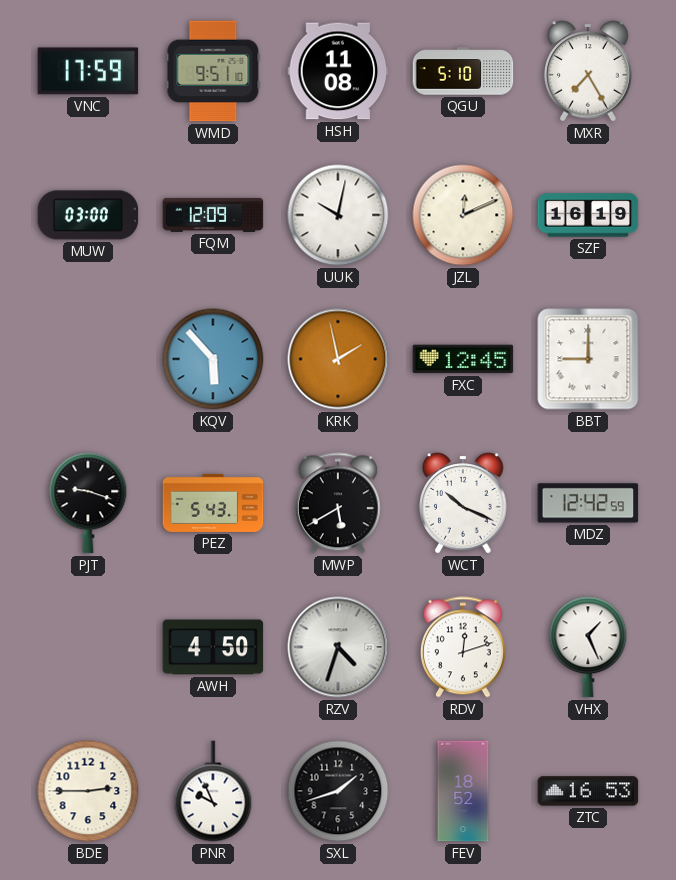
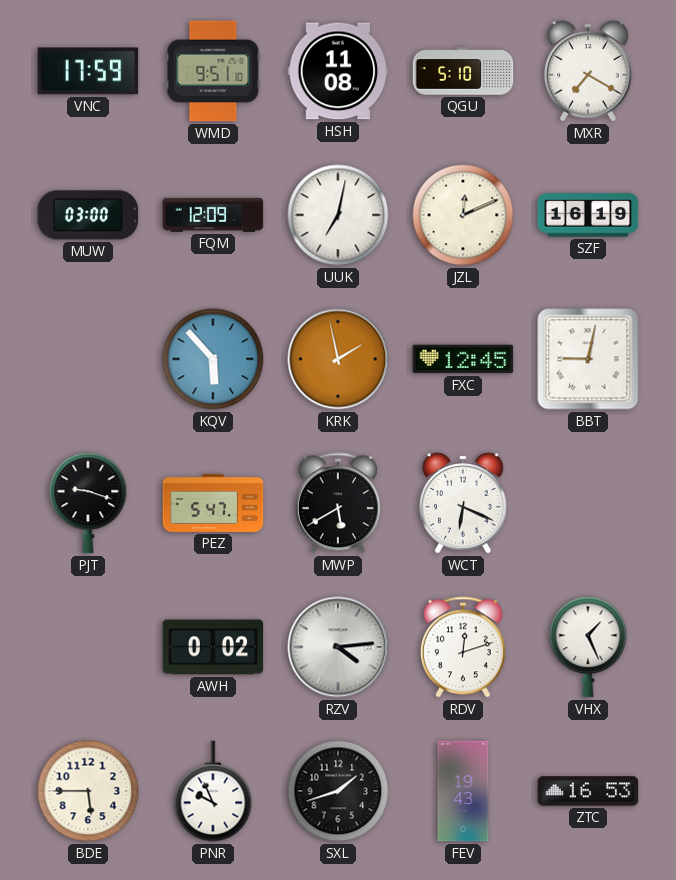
MXR: 7:25 -> 7:20 (588, 71)
UUK: 10:02 -> 7:02 (338, 215)
BBT: 9:00 -> 9:02 (588, 359)
PEZ: 5:43 -> 5:47 (213, 503)
WCT: 10:19 -> 6:19 (463, 503)
MDZ: 12:42 -> none (588, 503)
AWH: 4:50 -> 0:02 (213, 647)
RZV: 4:33 -> 4:14 (338, 647)
BDE: 2:45 -> 5:45 (88, 791)
FEV: 18:52 -> 19:43 (463, 791)
